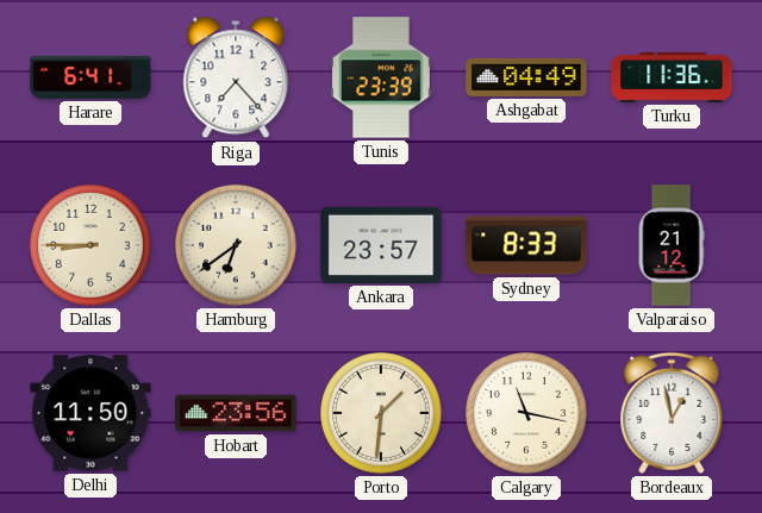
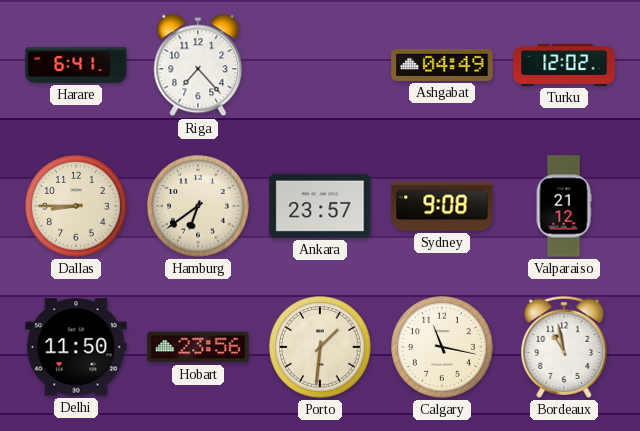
Tunis: 23:39 -> none (382, 77)
Turku: 11:36 -> 12:02 (564, 65)
Sydney: 8:33 -> 9:08 (442, 206)
Bordeaux: 12:58 -> 10:58 (564, 347)
